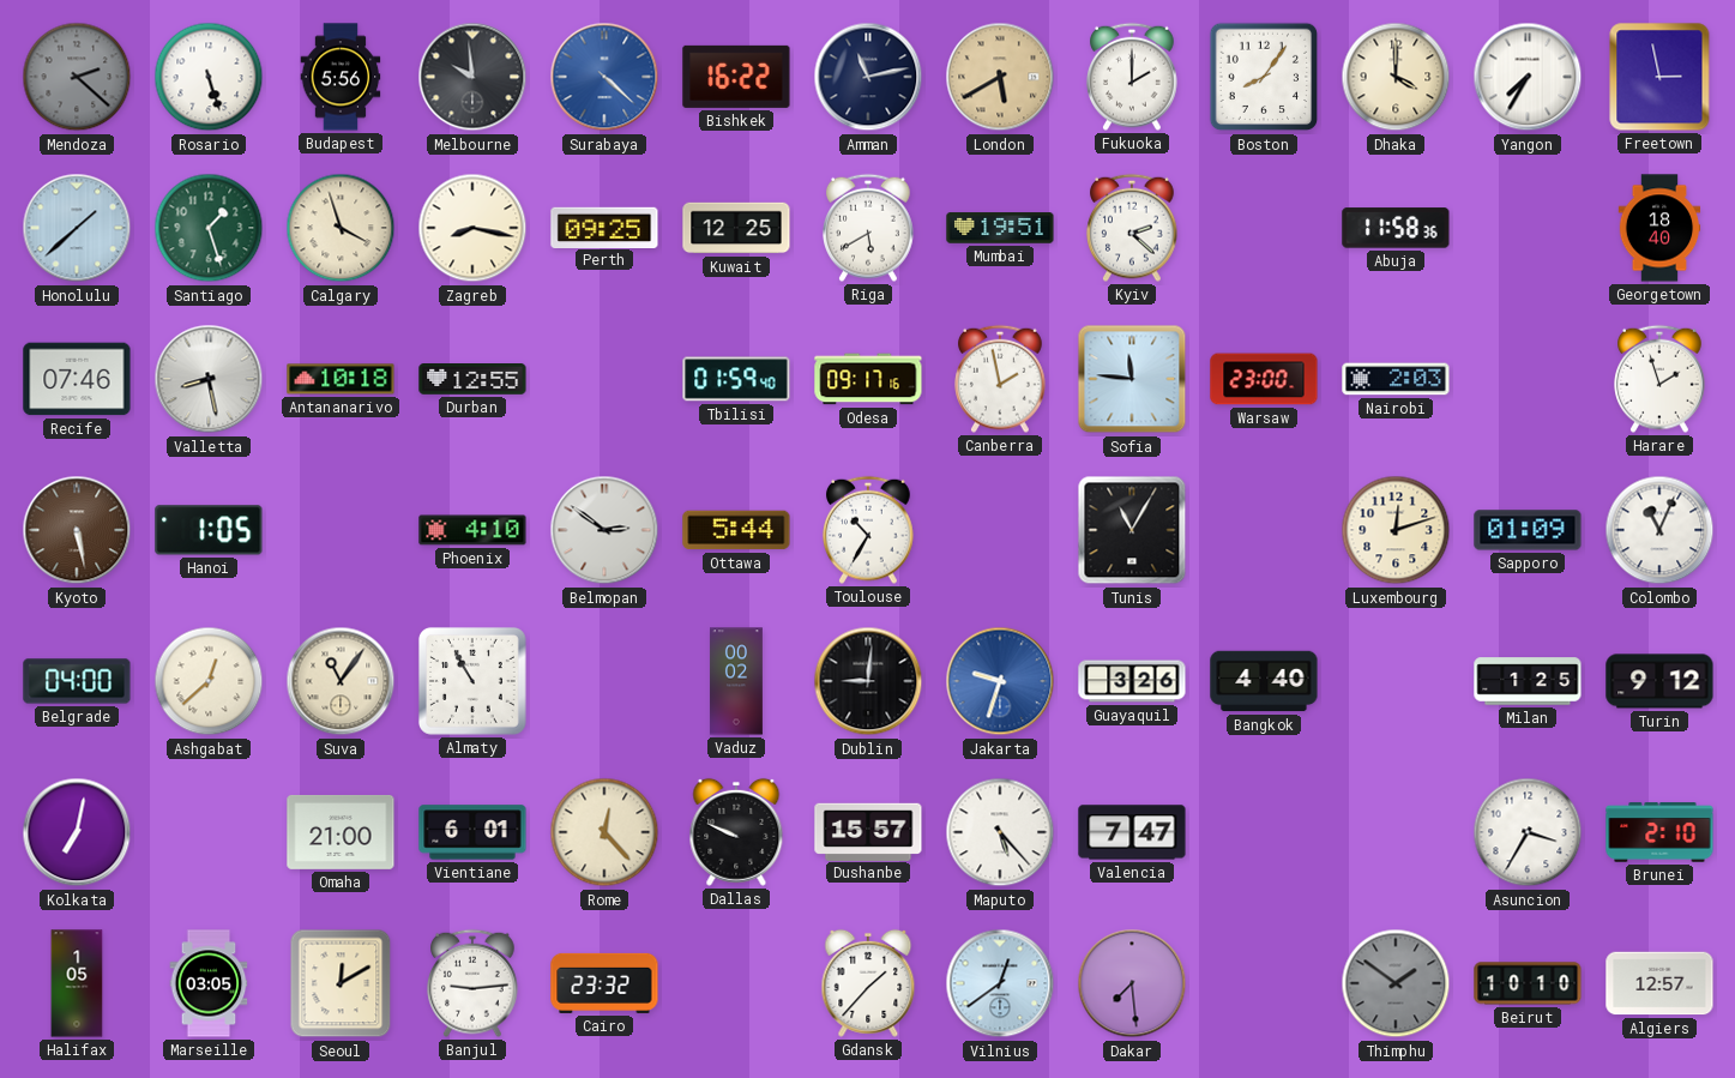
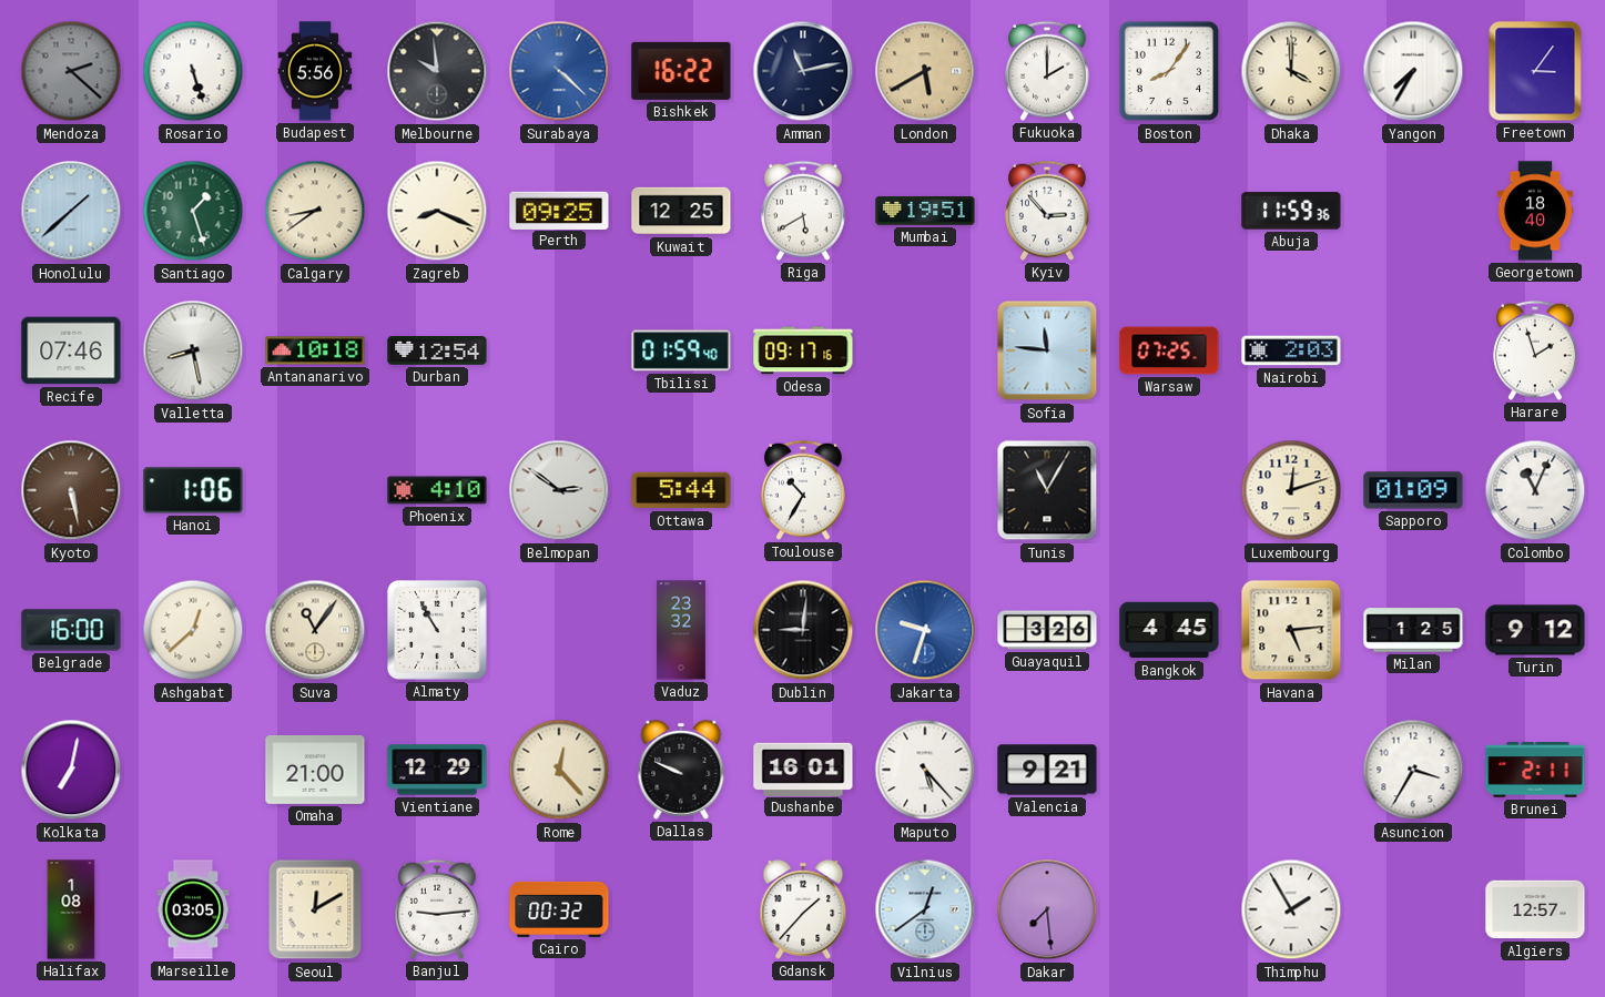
Freetown: 2:58 -> 3:06 (1535, 71)
Calgary: 3:57 -> 8:39 (315, 211)
Zagreb: 8:17 -> 8:19 (437, 211)
Kyiv: 2:22 -> 2:53 (1048, 211)
Abuja: 11:58 -> 11:59 (1291, 211)
Durban: 12:55 -> 12:54 (437, 352)
Canberra: 1:58 -> none (1001, 379)
Warsaw: 23:00 -> 07:25 (1169, 350)
Hanoi: 1:05 -> 1:06 (193, 490)
Belgrade: 04:00 -> 16:00 (71, 630)
Vaduz: 00:02 -> 23:32 (682, 630)
Bangkok: 4:40 -> 4:45 (1169, 630)
Havana: none -> 5:14 (1291, 630)
Vientiane: 6:01 -> 12:29 (437, 770)
Dushanbe: 15:57 -> 16:01 (803, 769)
Valencia: 7:47 -> 9:21 (1047, 770)
Brunei: 2:10 -> 2:11 (1535, 770)
Halifax: 1:05 -> 1:08 (71, 909)
Cairo: 23:32 -> 00:32 (559, 909)
Thimphu: 1:51 -> 1:55 (1291, 909)
Thimphu dial: grey -> white (1291, 909)
Beirut: 10:10 -> none (1528, 983)
